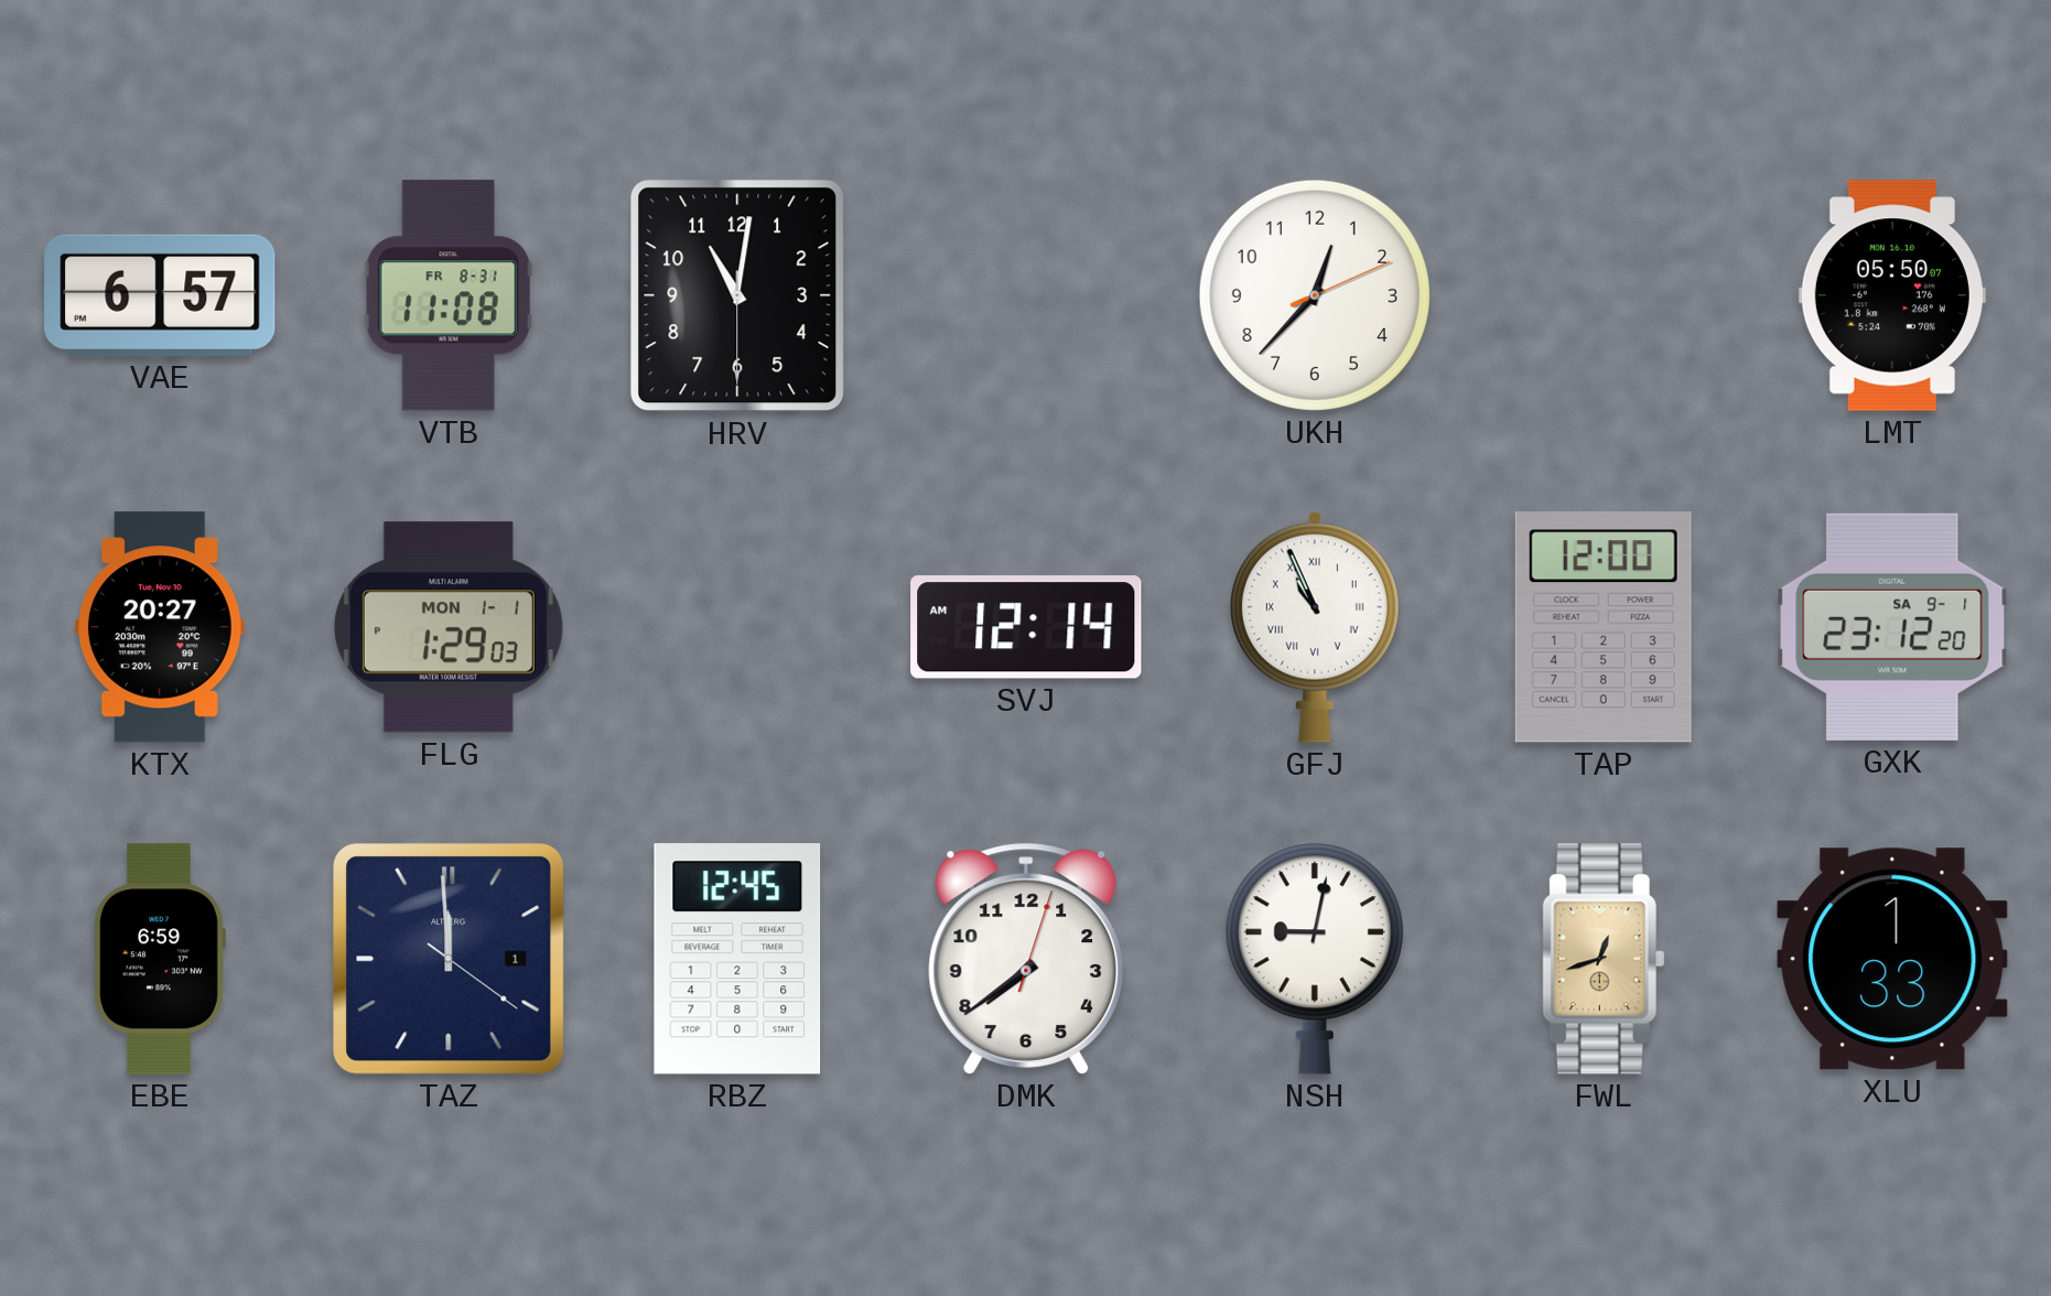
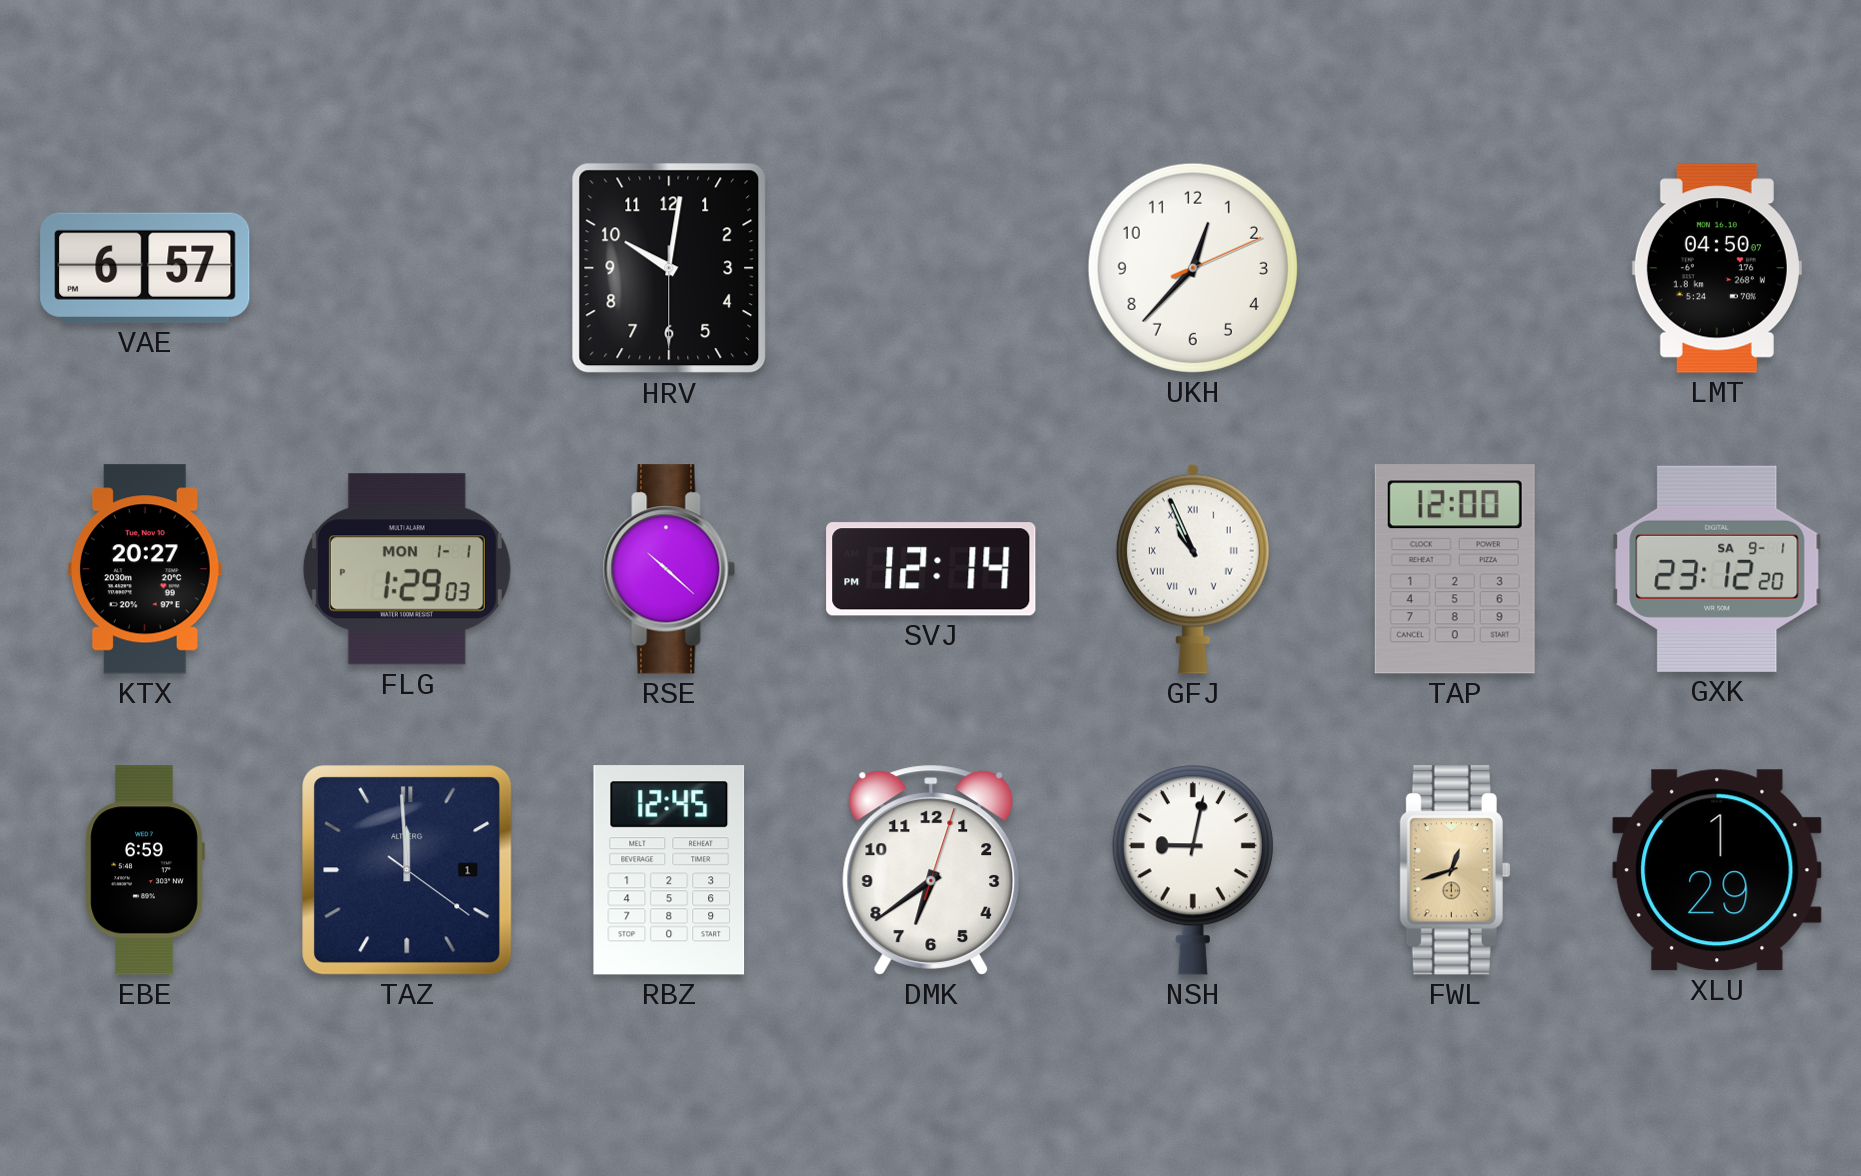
VTB: 11:08 -> none (449, 295)
HRV: 11:01 -> 10:01 (669, 268)
LMT: 05:50 -> 04:50 (1717, 268)
RSE: none -> 10:22 (669, 569)
SVJ: 12:14 AM -> 12:14 PM (931, 569)
DMK: 7:39 -> 6:39 (931, 870)
XLU: 1:33 -> 1:29 (1717, 870)
